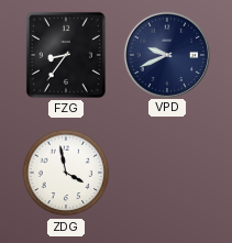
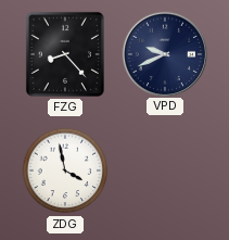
FZG: 8:36 -> 8:23 (65, 54)
